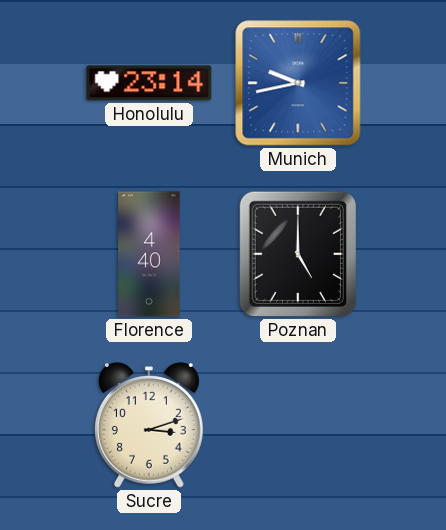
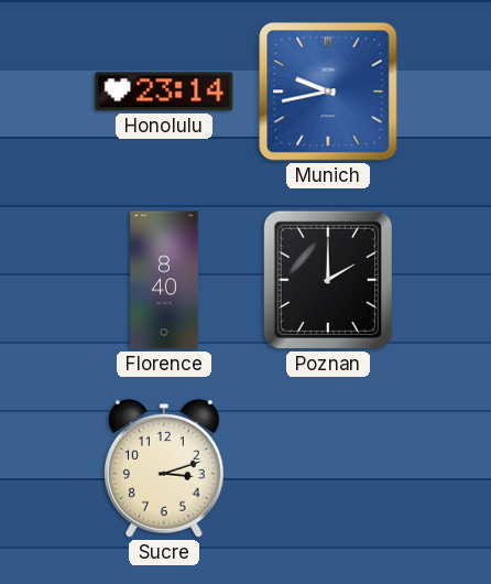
Florence: 4:40 -> 8:40 (164, 280)
Poznan: 5:00 -> 2:00 (328, 280)
